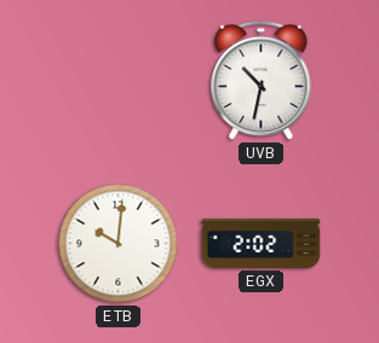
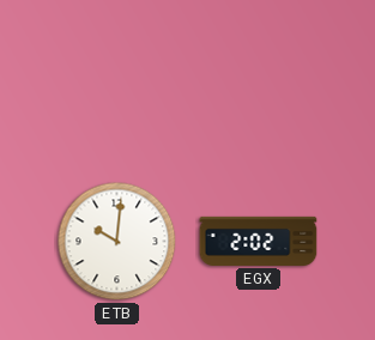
UVB: 10:32 -> none (262, 81)
